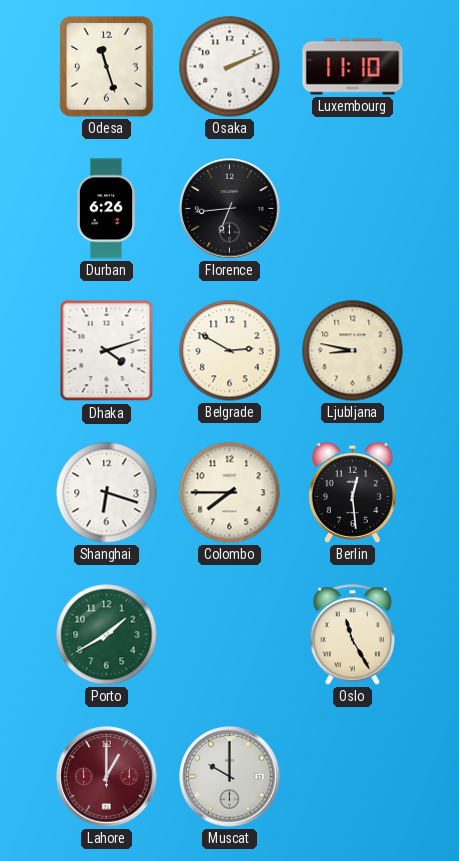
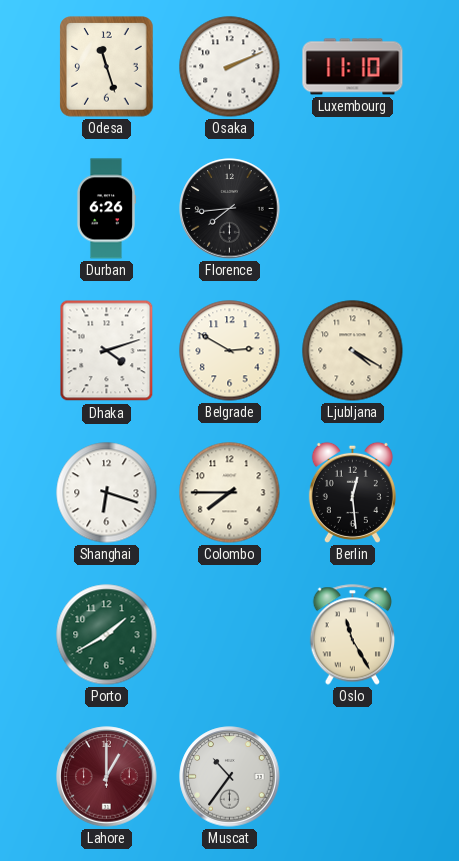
Florence: 6:44 -> 7:44 (230, 209)
Ljubljana: 8:47 -> 4:20 (353, 351)
Muscat: 10:00 -> 10:36 (230, 777)
